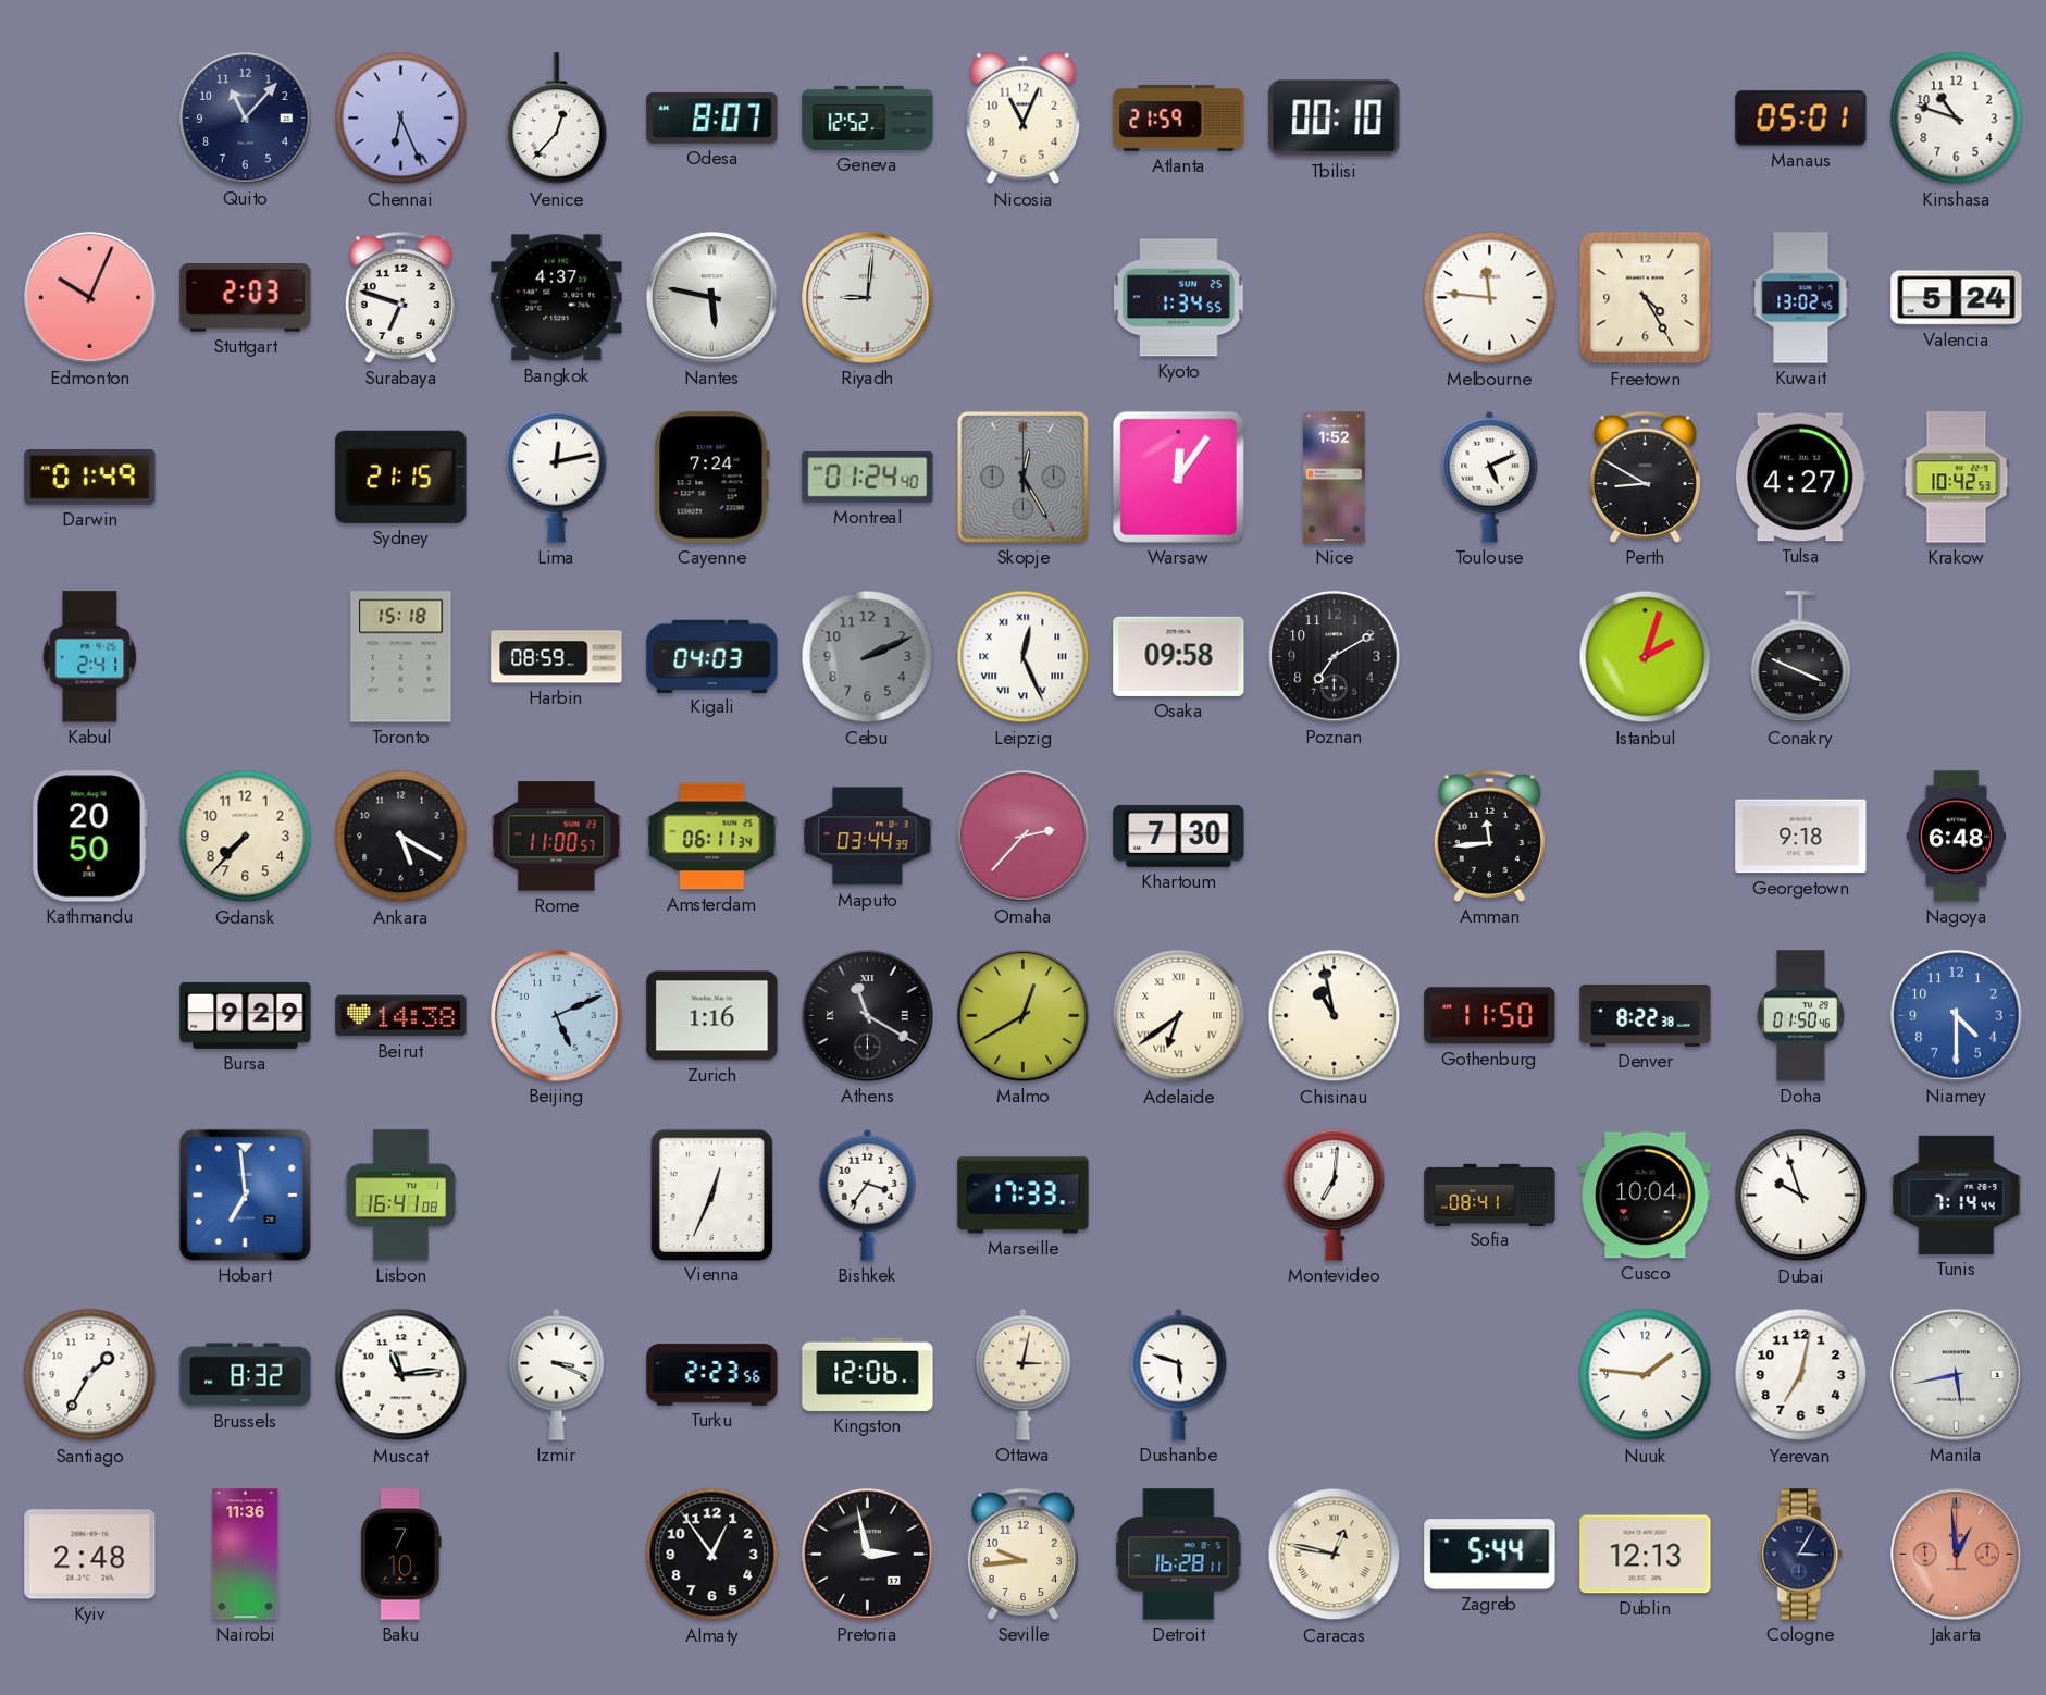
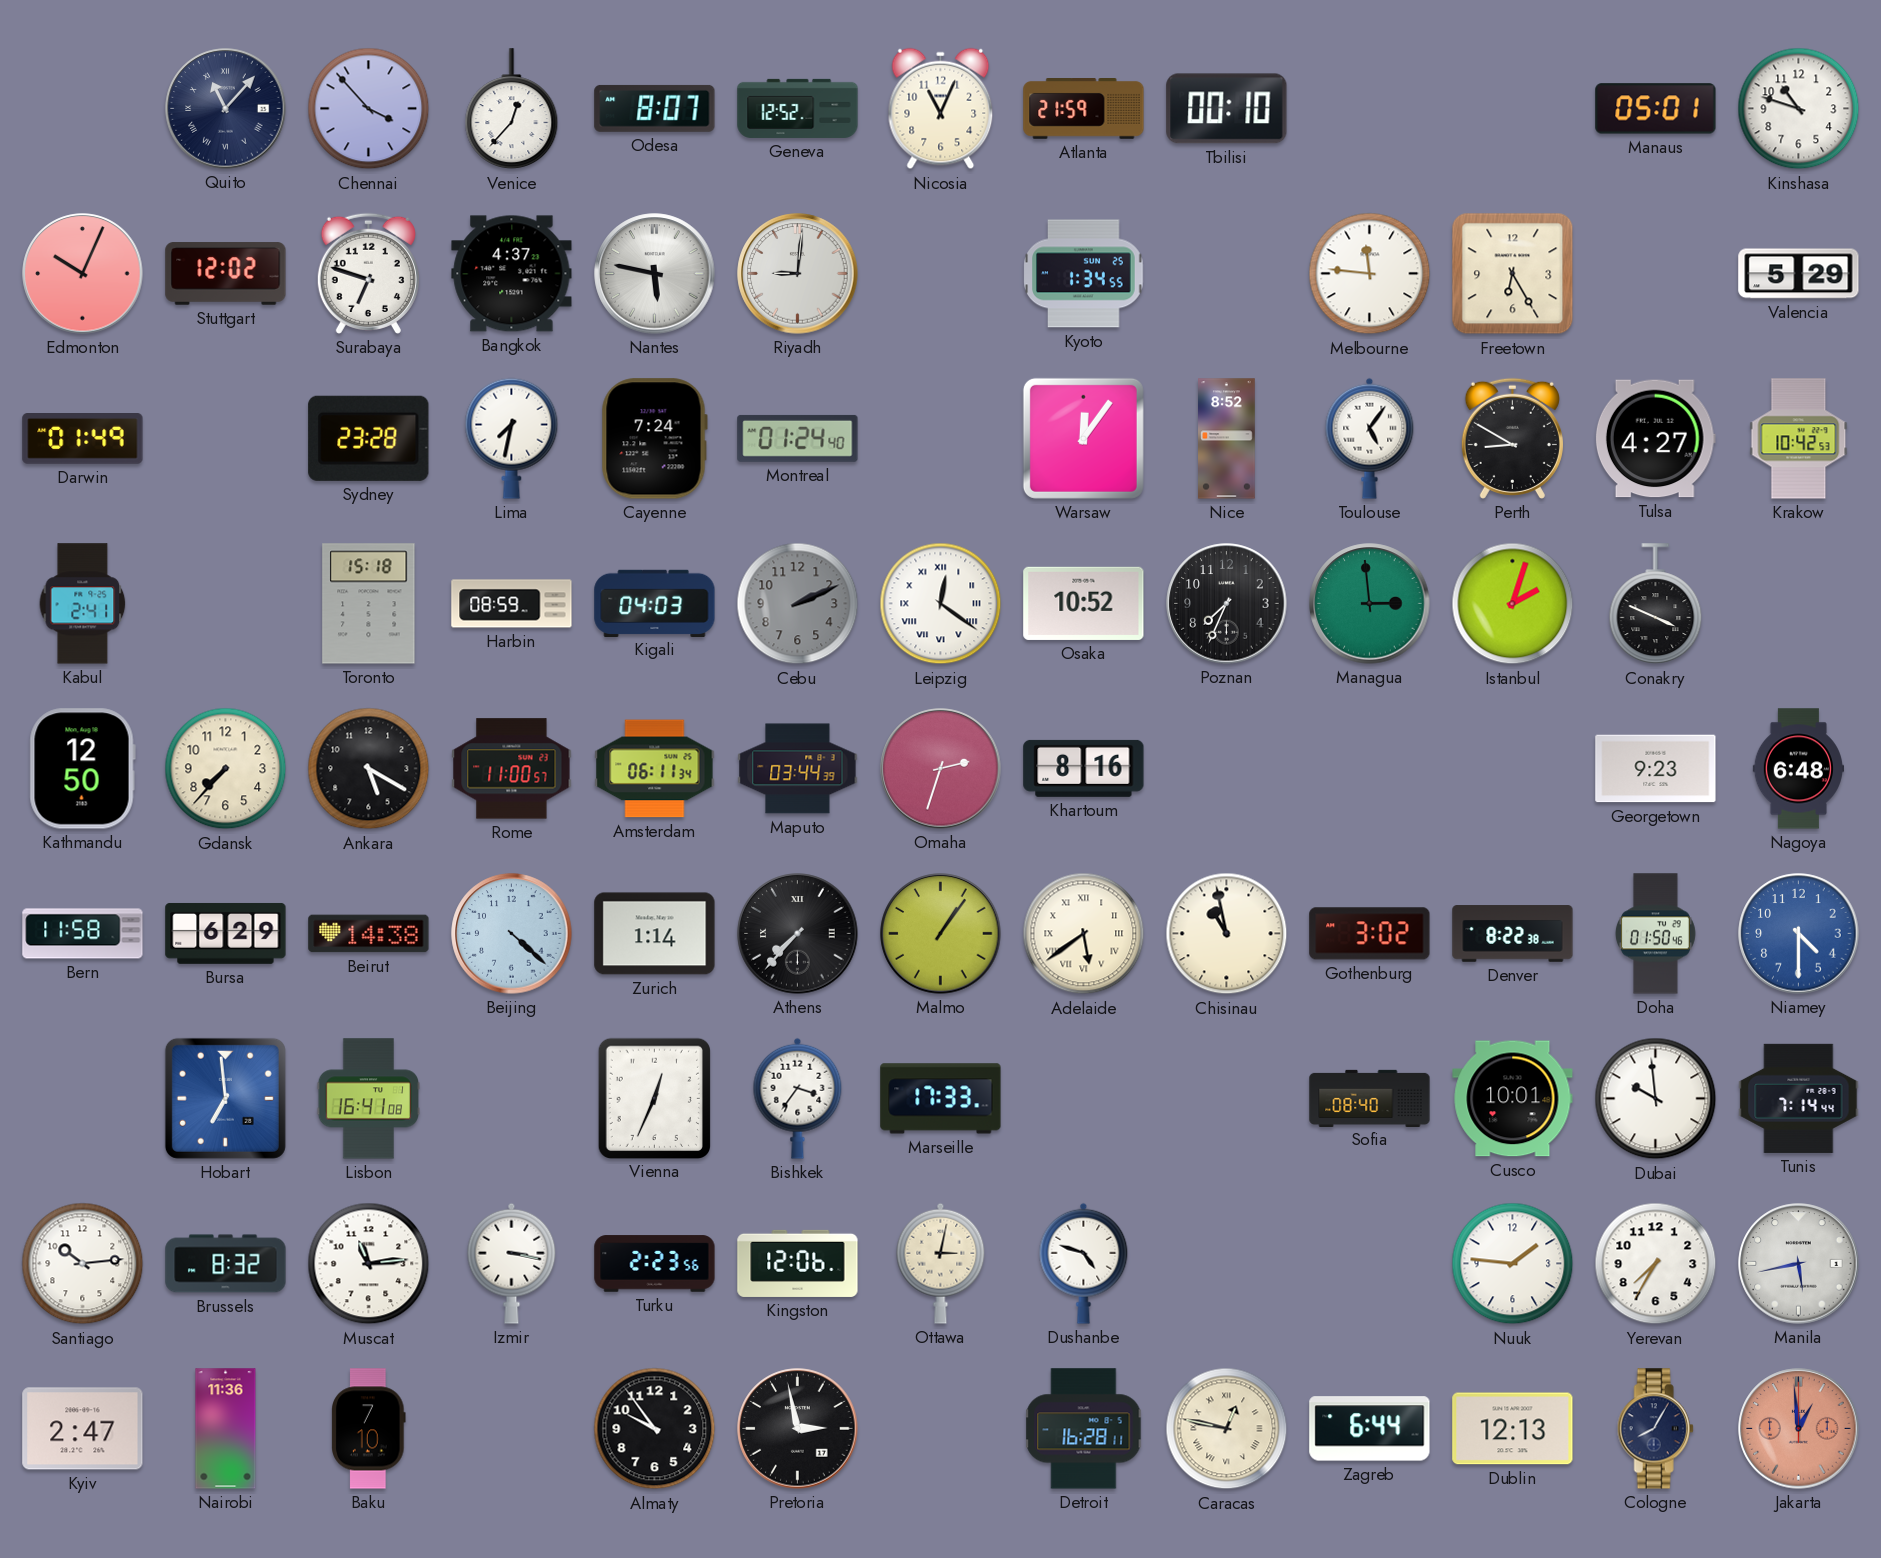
Quito numerals: Arabic -> Roman (226, 109)
Chennai: 6:26 -> 3:53 (369, 109)
Stuttgart: 2:03 -> 12:02 (226, 274)
Freetown: 4:25 -> 6:25 (1513, 274)
Kuwait: 13:02 -> none (1801, 298)
Valencia: 5:24 -> 5:29 (1799, 274)
Sydney: 21:15 -> 23:28 (369, 438)
Lima: 12:13 -> 7:32 (512, 438)
Skopje: 12:25 -> none (1022, 477)
Nice: 1:52 -> 8:52 (1227, 439)
Toulouse: 5:11 -> 5:06 (1370, 438)
Leipzig: 12:26 -> 12:21 (941, 604)
Osaka: 09:58 -> 10:52 (1084, 603)
Poznan: 7:10 -> 7:34 (1227, 604)
Managua: none -> 2:59 (1370, 604)
Kathmandu: 20:50 -> 12:50 (82, 769)
Omaha: 2:37 -> 2:33 (941, 769)
Khartoum: 7:30 -> 8:16 (1084, 768)
Amman: 11:44 -> none (1489, 836)
Georgetown: 9:18 -> 9:23 (1656, 769)
Bern: none -> 11:58 (83, 934)
Bursa: 9:29 -> 6:29 (226, 933)
Beijing: 5:11 -> 4:22 (512, 934)
Zurich: 1:16 -> 1:14 (655, 934)
Athens: 11:20 -> 7:37 (798, 934)
Malmo: 12:40 -> 1:06 (941, 934)
Adelaide: 6:39 -> 5:39 (1084, 934)
Gothenburg: 11:50 -> 3:02 (1370, 934)
Montevideo: 7:01 -> none (1335, 1195)
Sofia: 08:41 -> 08:40 (1370, 1098)
Cusco: 10:04 -> 10:01 (1513, 1099)
Dubai: 9:57 -> 9:59 (1656, 1099)
Santiago: 1:35 -> 10:14 (83, 1264)
Izmir: 3:19 -> 3:17 (512, 1263)
Dushanbe: 5:48 -> 4:48 (1084, 1263)
Yerevan: 7:02 -> 7:35 (1656, 1264)
Kyiv: 2:48 -> 2:47 (83, 1429)
Almaty: 12:54 -> 9:54 (655, 1429)
Seville: 9:44 -> none (1022, 1554)
Zagreb: 5:44 -> 6:44 (1370, 1429)
Cologne: 3:05 -> 8:05 (1655, 1429)
